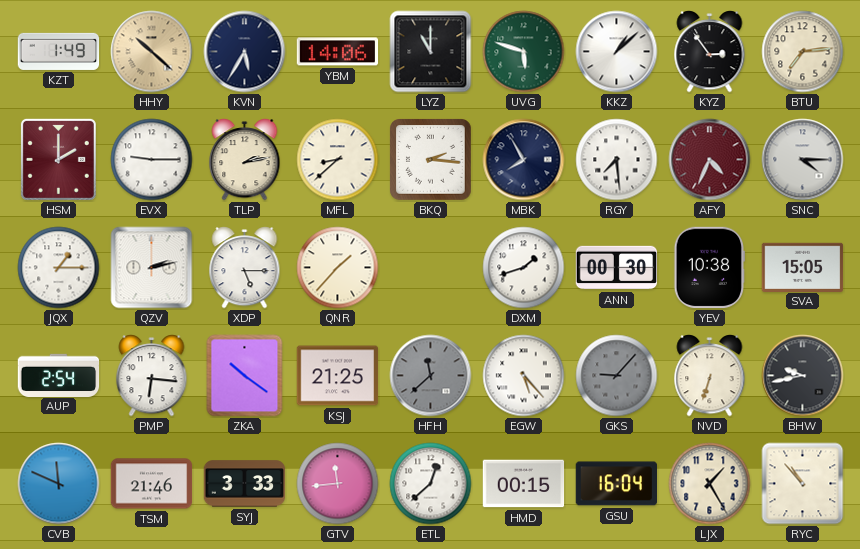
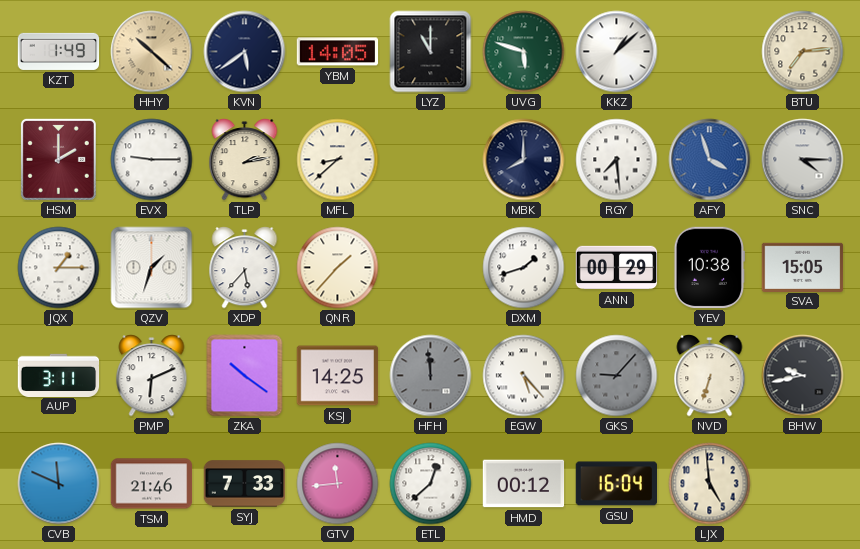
KVN: 5:35 -> 5:39 (245, 52)
YBM: 14:06 -> 14:05 (338, 52)
KYZ: 2:54 -> none (710, 52)
BKQ: 2:16 -> none (431, 160)
MBK: 7:55 -> 8:00 (524, 160)
AFY: 4:34 -> 3:57 (710, 160)
AFY dial: burgundy -> blue (710, 160)
QZV: 2:13 -> 1:33 (152, 268)
XDP: 5:15 -> 5:37 (245, 268)
ANN: 00:30 -> 00:29 (617, 268)
AUP: 2:54 -> 3:11 (59, 375)
PMP: 6:16 -> 6:11 (152, 376)
KSJ: 21:25 -> 14:25 (338, 376)
HFH: 11:38 -> 11:59 (431, 376)
SYJ: 3:33 -> 7:33 (245, 484)
HMD: 00:15 -> 00:12 (524, 484)
LJX: 1:25 -> 4:59 (710, 484)
RYC: 10:53 -> none (803, 484)
